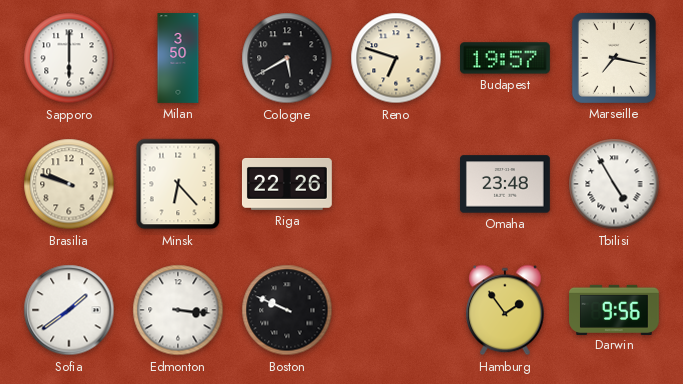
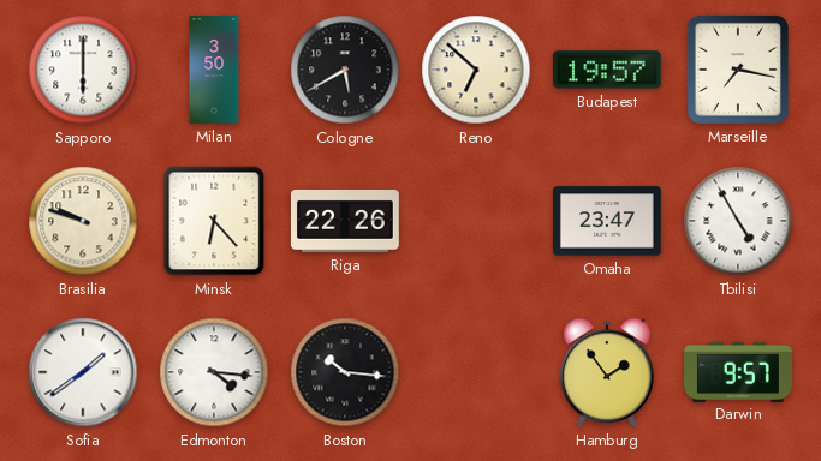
Reno: 6:48 -> 6:52 (476, 70)
Omaha: 23:48 -> 23:47 (608, 221)
Edmonton: 3:16 -> 4:16 (214, 372)
Boston: 9:49 -> 10:16 (345, 372)
Darwin: 9:56 -> 9:57 (739, 371)
